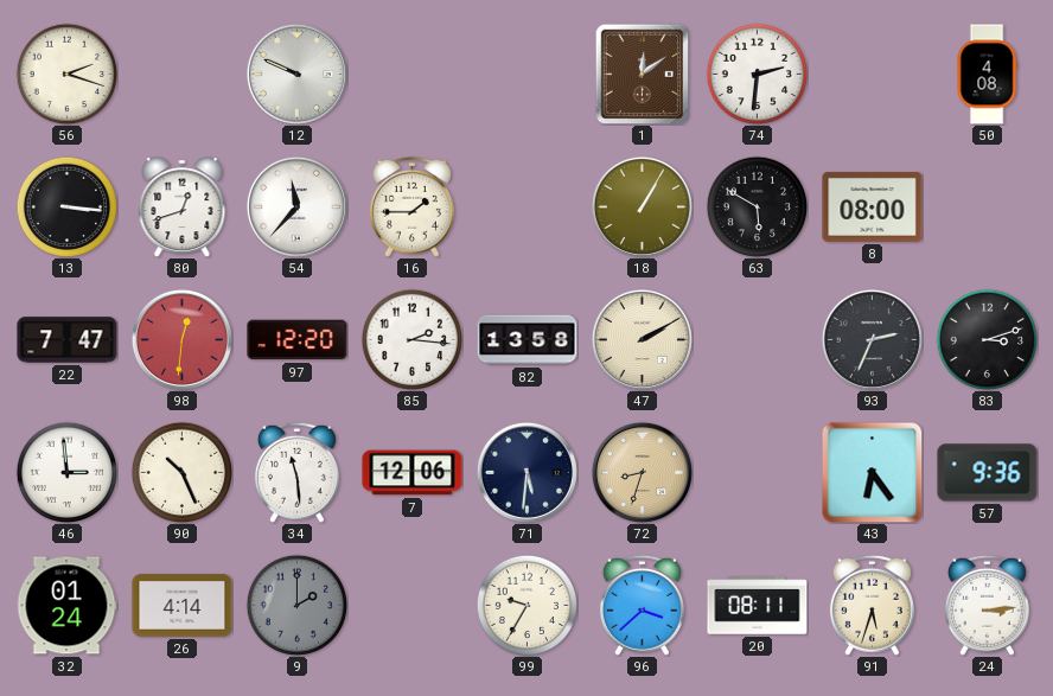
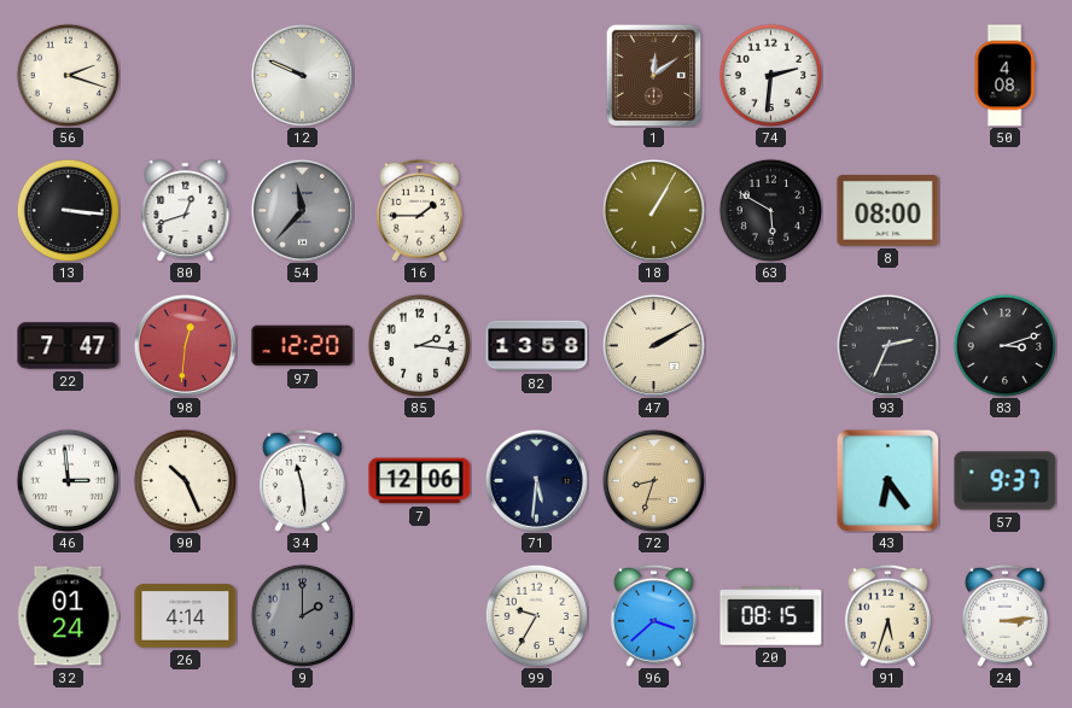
54 dial: white -> grey (302, 210)
57: 9:36 -> 9:37 (1006, 481)
20: 08:11 -> 08:15 (771, 616)
